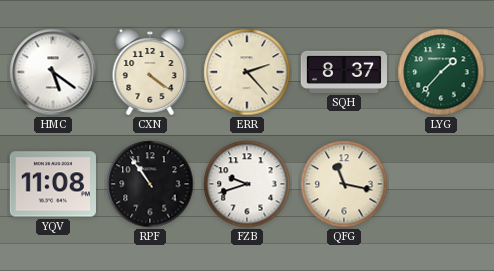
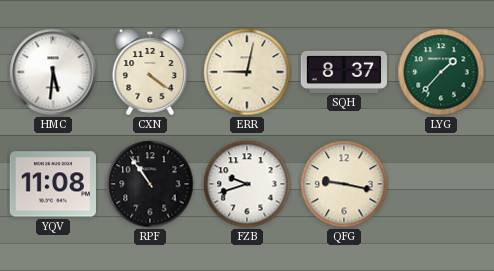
HMC: 5:21 -> 5:31 (53, 72)
ERR: 2:23 -> 9:02 (247, 72)
QFG: 11:17 -> 9:17 (344, 184)
